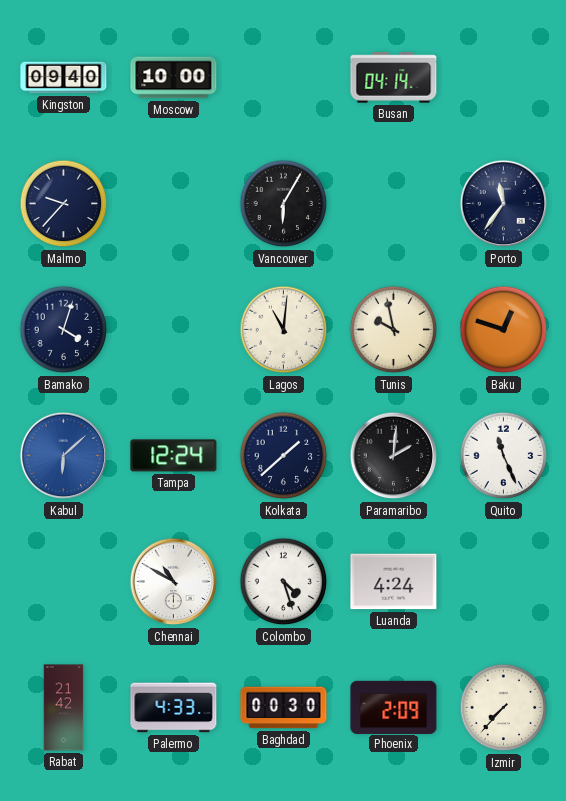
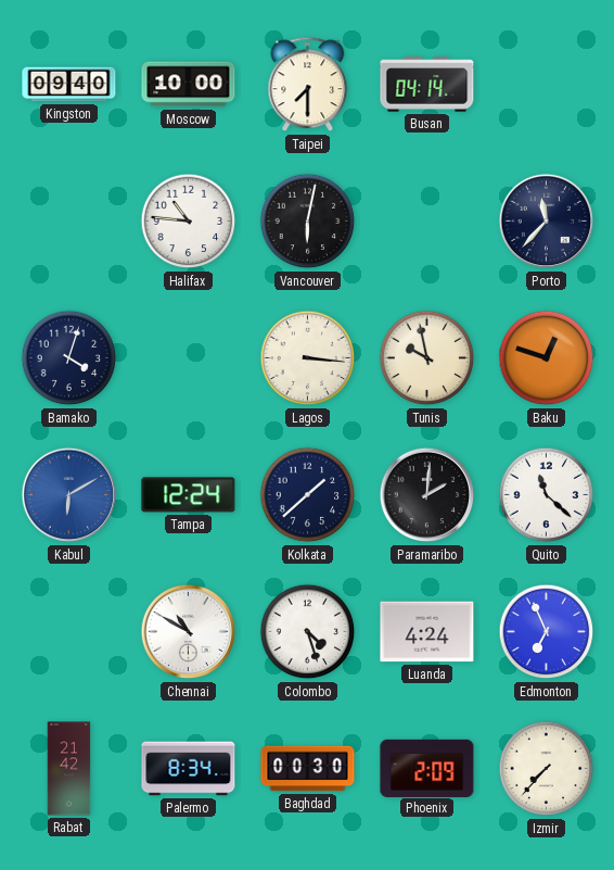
Taipei: none -> 7:30 (308, 85)
Malmo: 9:37 -> none (64, 204)
Halifax: none -> 10:46 (189, 222)
Vancouver: 6:05 -> 6:02 (308, 222)
Porto: 11:36 -> 11:37 (547, 222)
Lagos: 11:01 -> 3:16 (308, 358)
Kabul: 6:08 -> 6:10 (69, 495)
Quito: 11:26 -> 11:22 (547, 495)
Edmonton: none -> 6:56 (547, 632)
Palermo: 4:33 -> 8:34 (189, 769)
